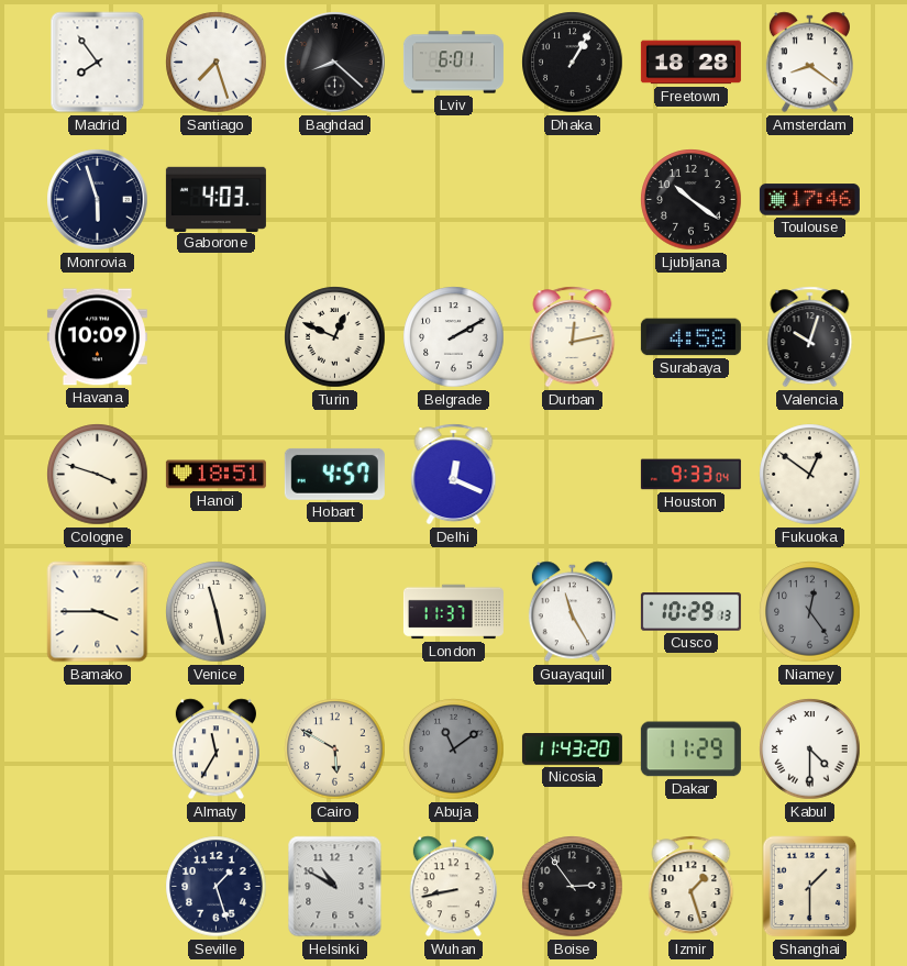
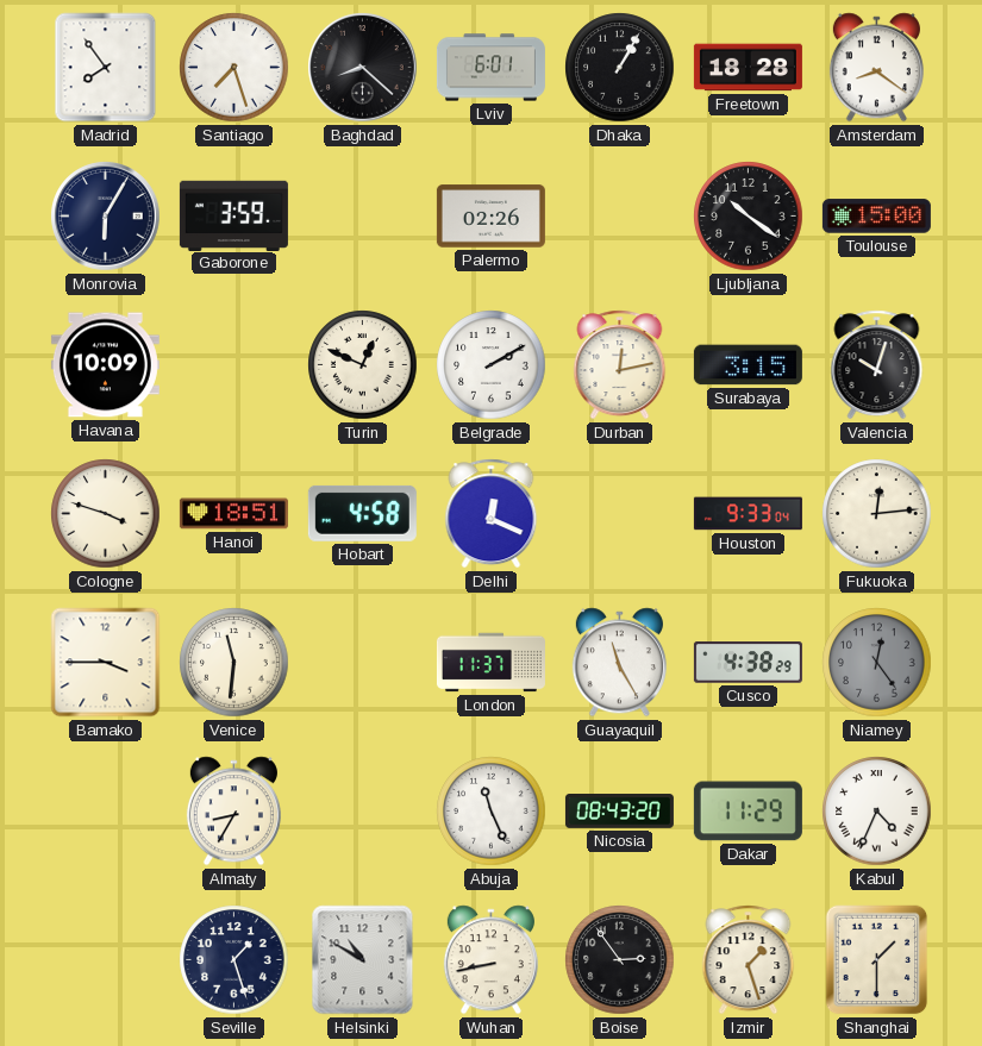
Monrovia: 5:57 -> 6:05 (106, 217)
Gaborone: 4:03 -> 3:59 (233, 215)
Palermo: none -> 02:26 (490, 217)
Toulouse: 17:46 -> 15:00 (876, 217)
Surabaya: 4:58 -> 3:15 (748, 365)
Hobart: 4:57 -> 4:58 (362, 513)
Fukuoka: 12:51 -> 12:14 (877, 514)
Venice: 11:28 -> 11:31 (234, 663)
Cusco: 10:29 -> 4:38 (748, 663)
Almaty: 11:35 -> 8:35 (233, 812)
Cairo: 5:50 -> none (335, 750)
Abuja: 11:09 -> 11:26 (492, 812)
Abuja dial: grey -> white (492, 812)
Nicosia: 11:43 -> 08:43 (619, 812)
Kabul: 4:30 -> 4:34 (877, 812)
